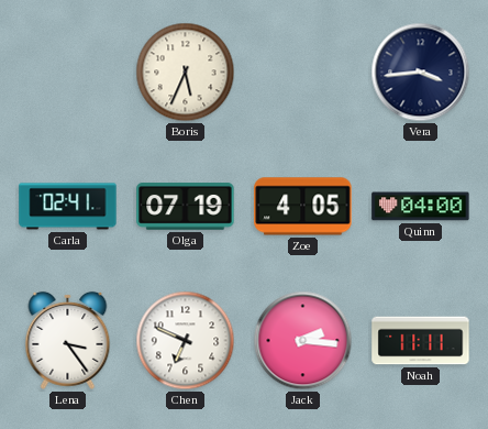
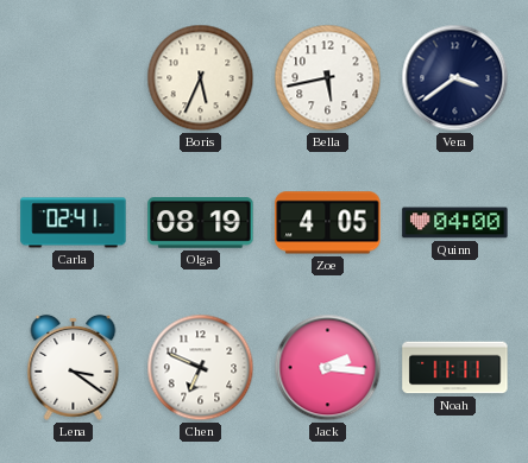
Bella: none -> 5:43 (328, 78)
Vera: 3:44 -> 3:39 (455, 78)
Olga: 07:19 -> 08:19 (201, 223)
Lena: 3:24 -> 3:21 (74, 367)
